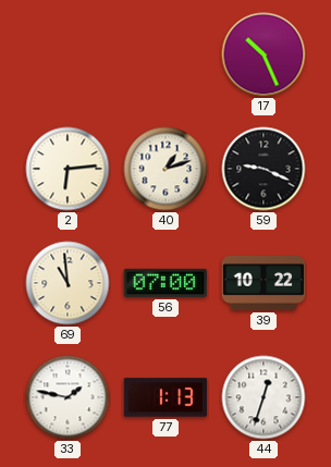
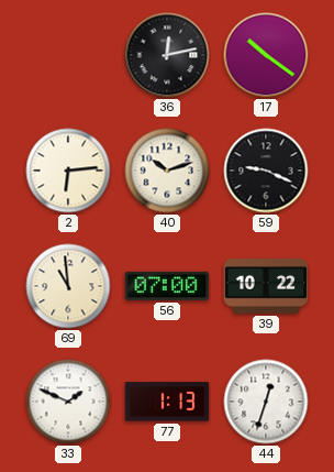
36: none -> 12:13 (167, 55)
17: 10:26 -> 10:21 (266, 55)
40: 1:12 -> 10:12 (167, 171)
33: 1:47 -> 1:49 (68, 402)
